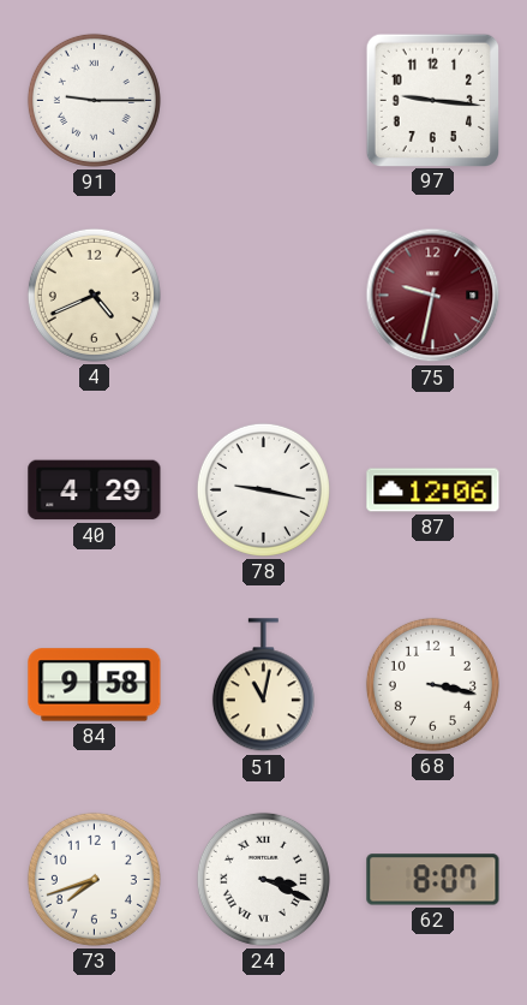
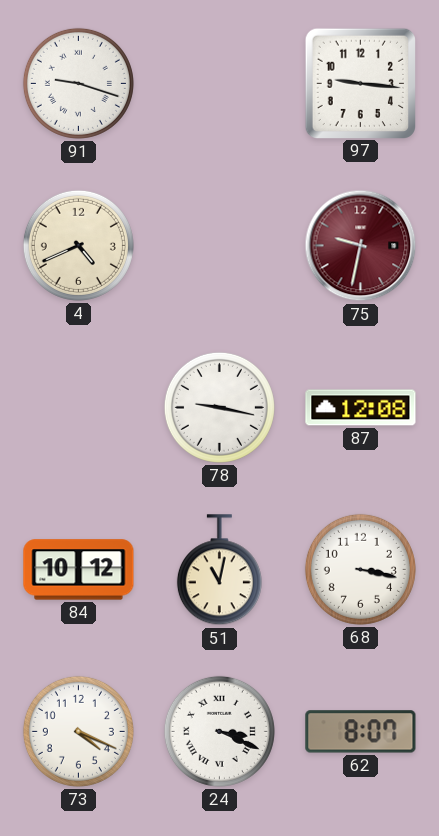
91: 9:15 -> 9:18 (78, 83)
40: 4:29 -> none (95, 490)
87: 12:06 -> 12:08 (361, 408)
84: 9:58 -> 10:12 (79, 570)
73: 7:42 -> 4:19 (78, 731)
